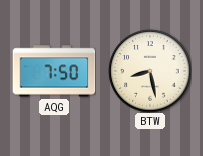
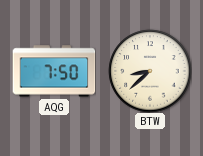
BTW: 8:28 -> 8:38 (150, 71)
